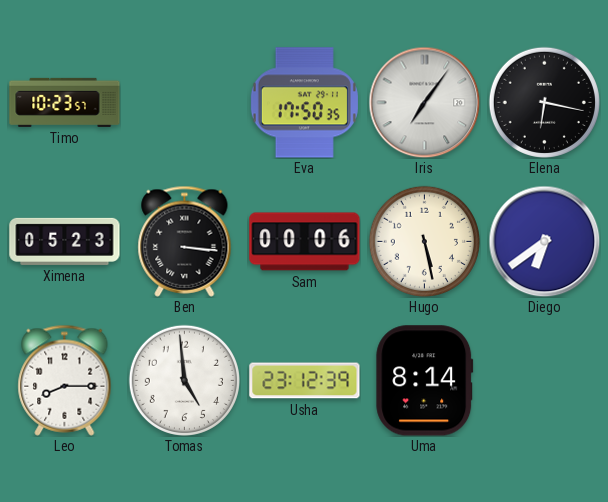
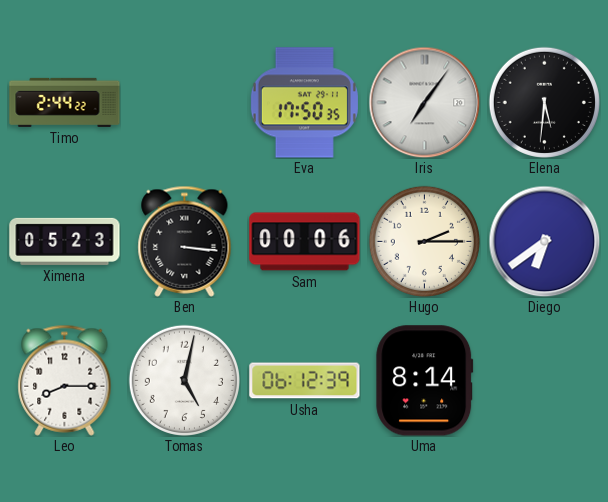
Timo: 10:23 -> 2:44 (65, 102)
Elena: 6:17 -> 5:31 (544, 102)
Hugo: 5:28 -> 2:15 (424, 241)
Tomas: 4:59 -> 5:02 (184, 380)
Usha: 23:12 -> 06:12 (305, 381)
